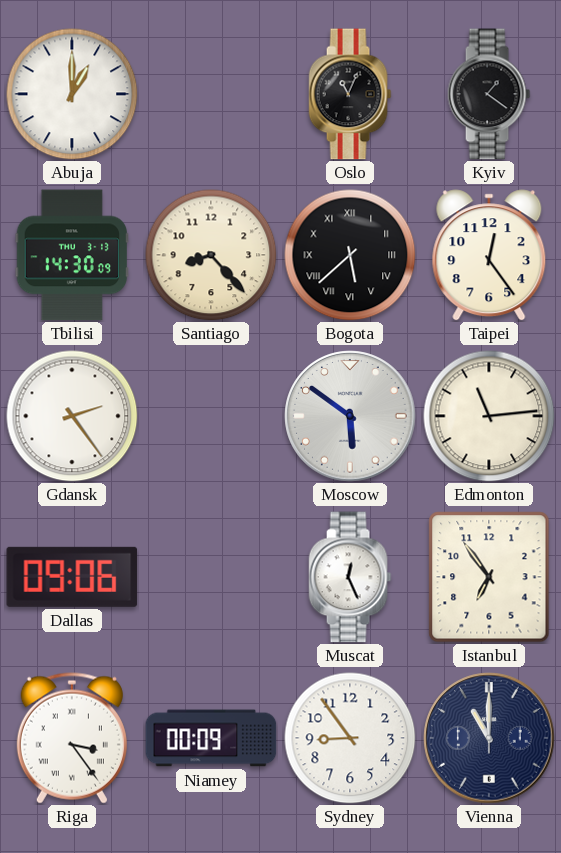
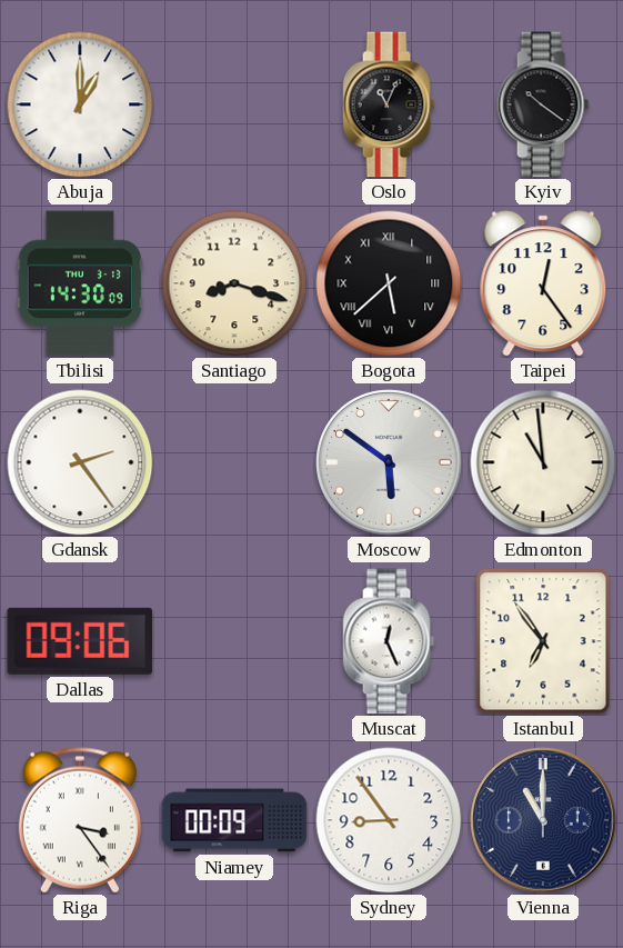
Kyiv: 1:21 -> 10:21 (543, 104)
Santiago: 8:23 -> 8:18 (234, 283)
Edmonton: 11:14 -> 10:59 (543, 462)
